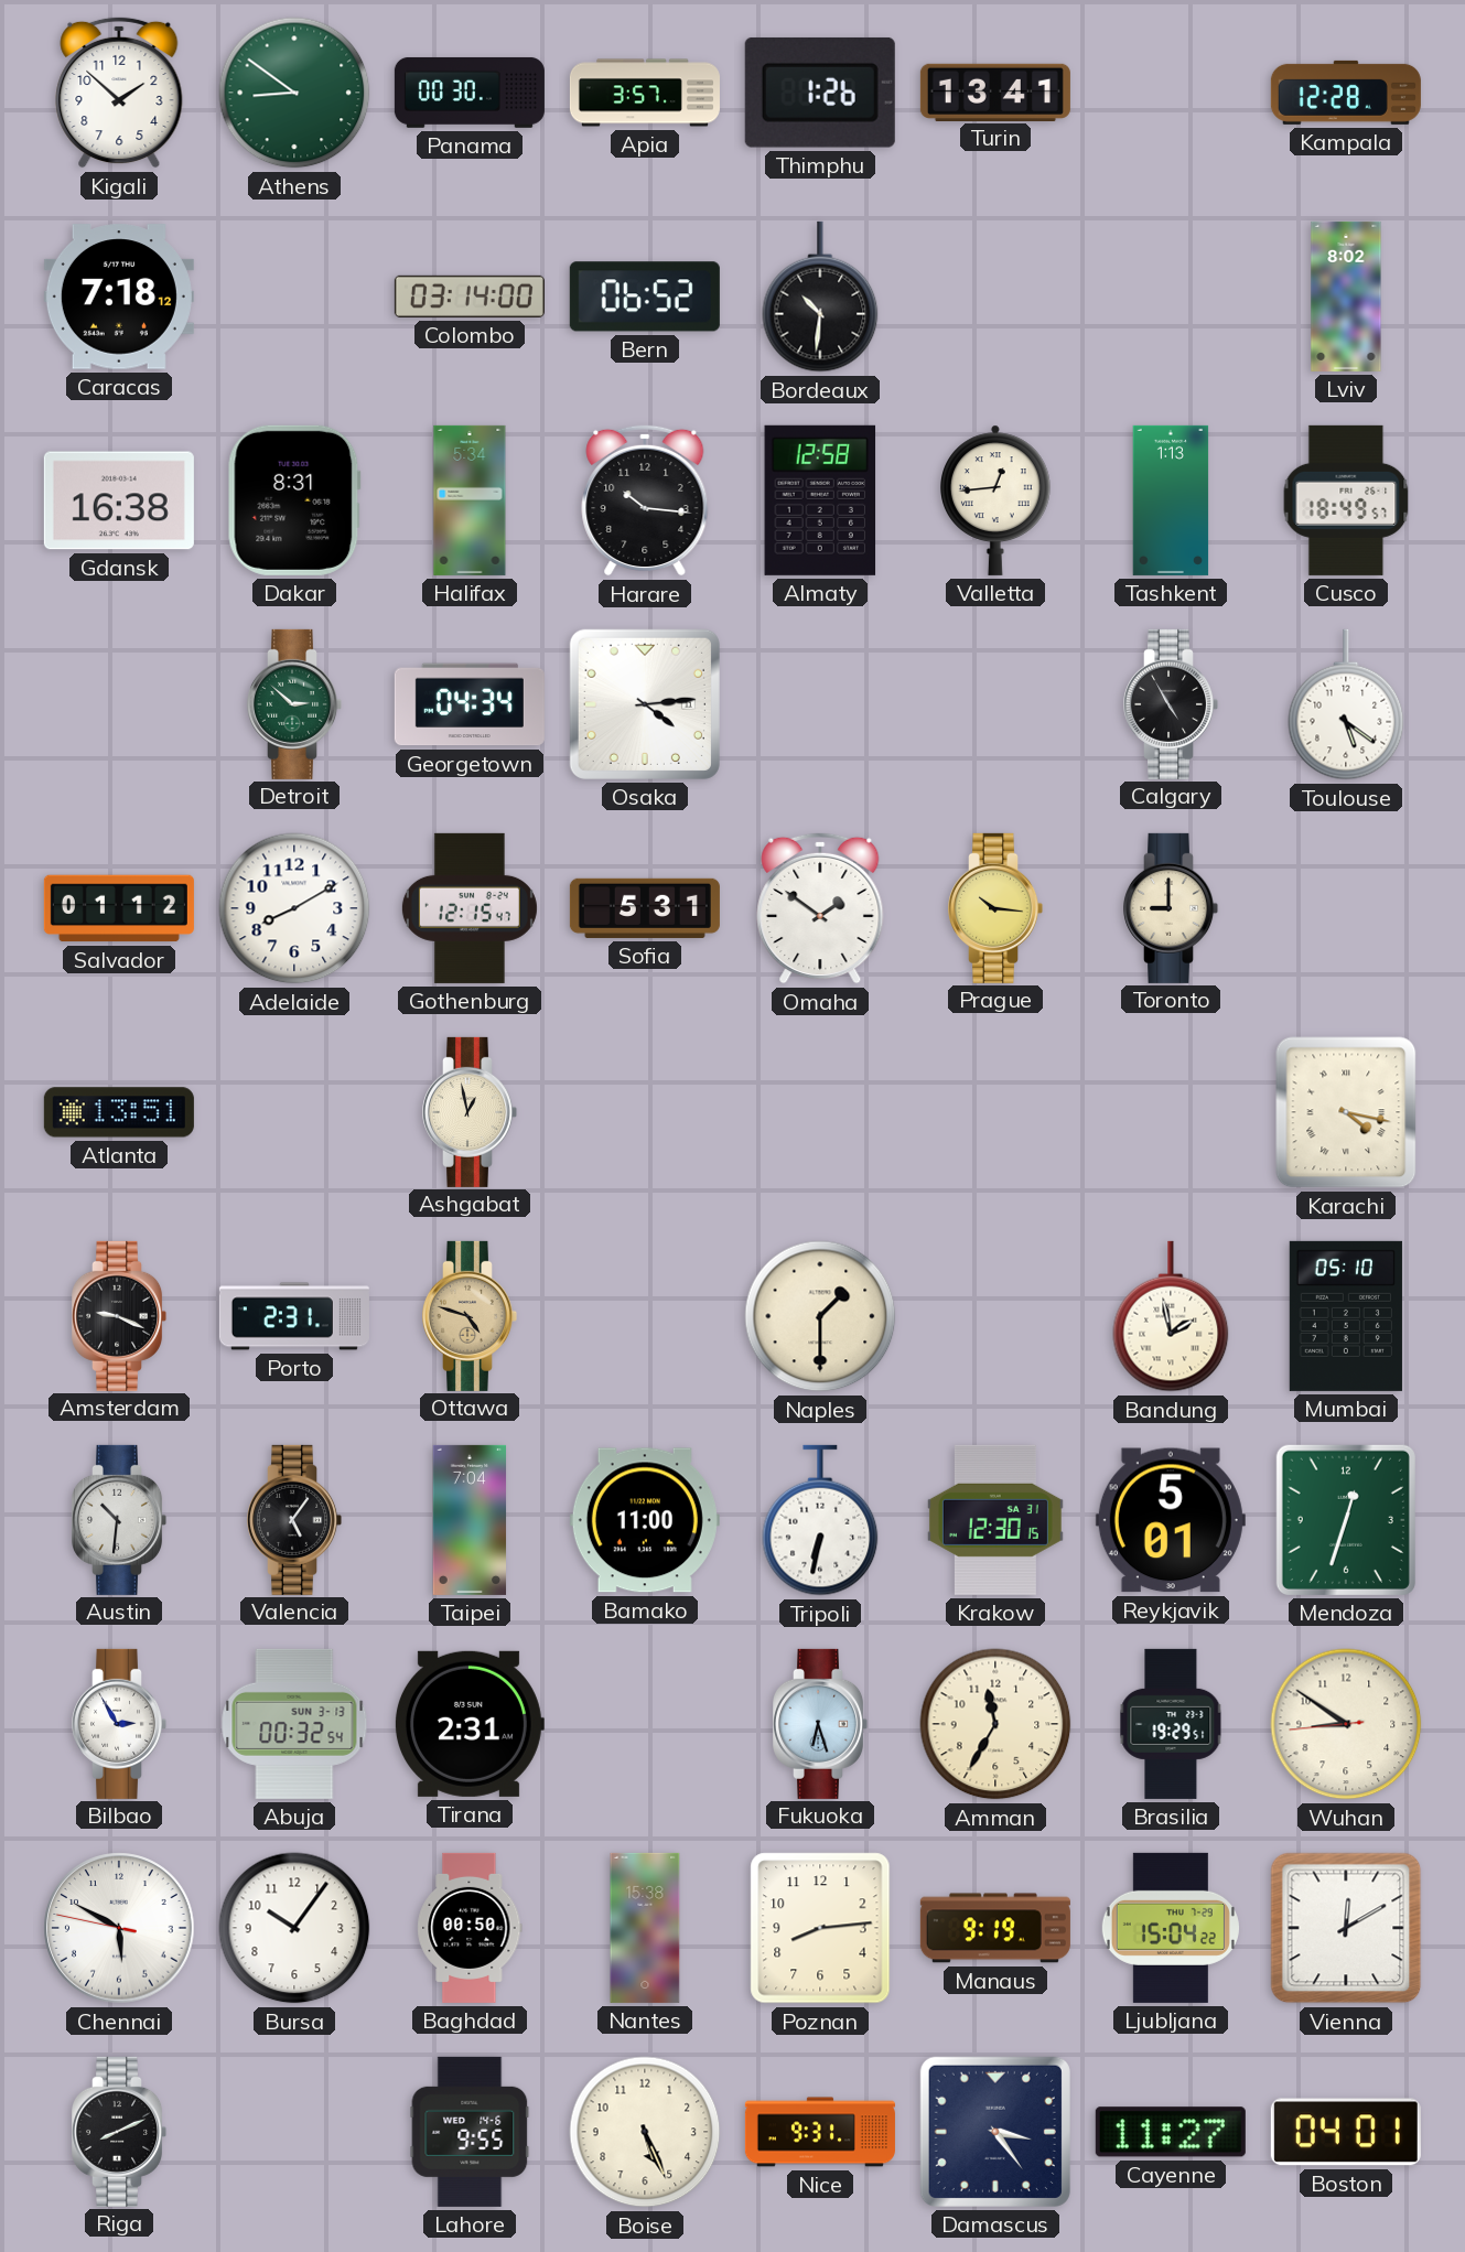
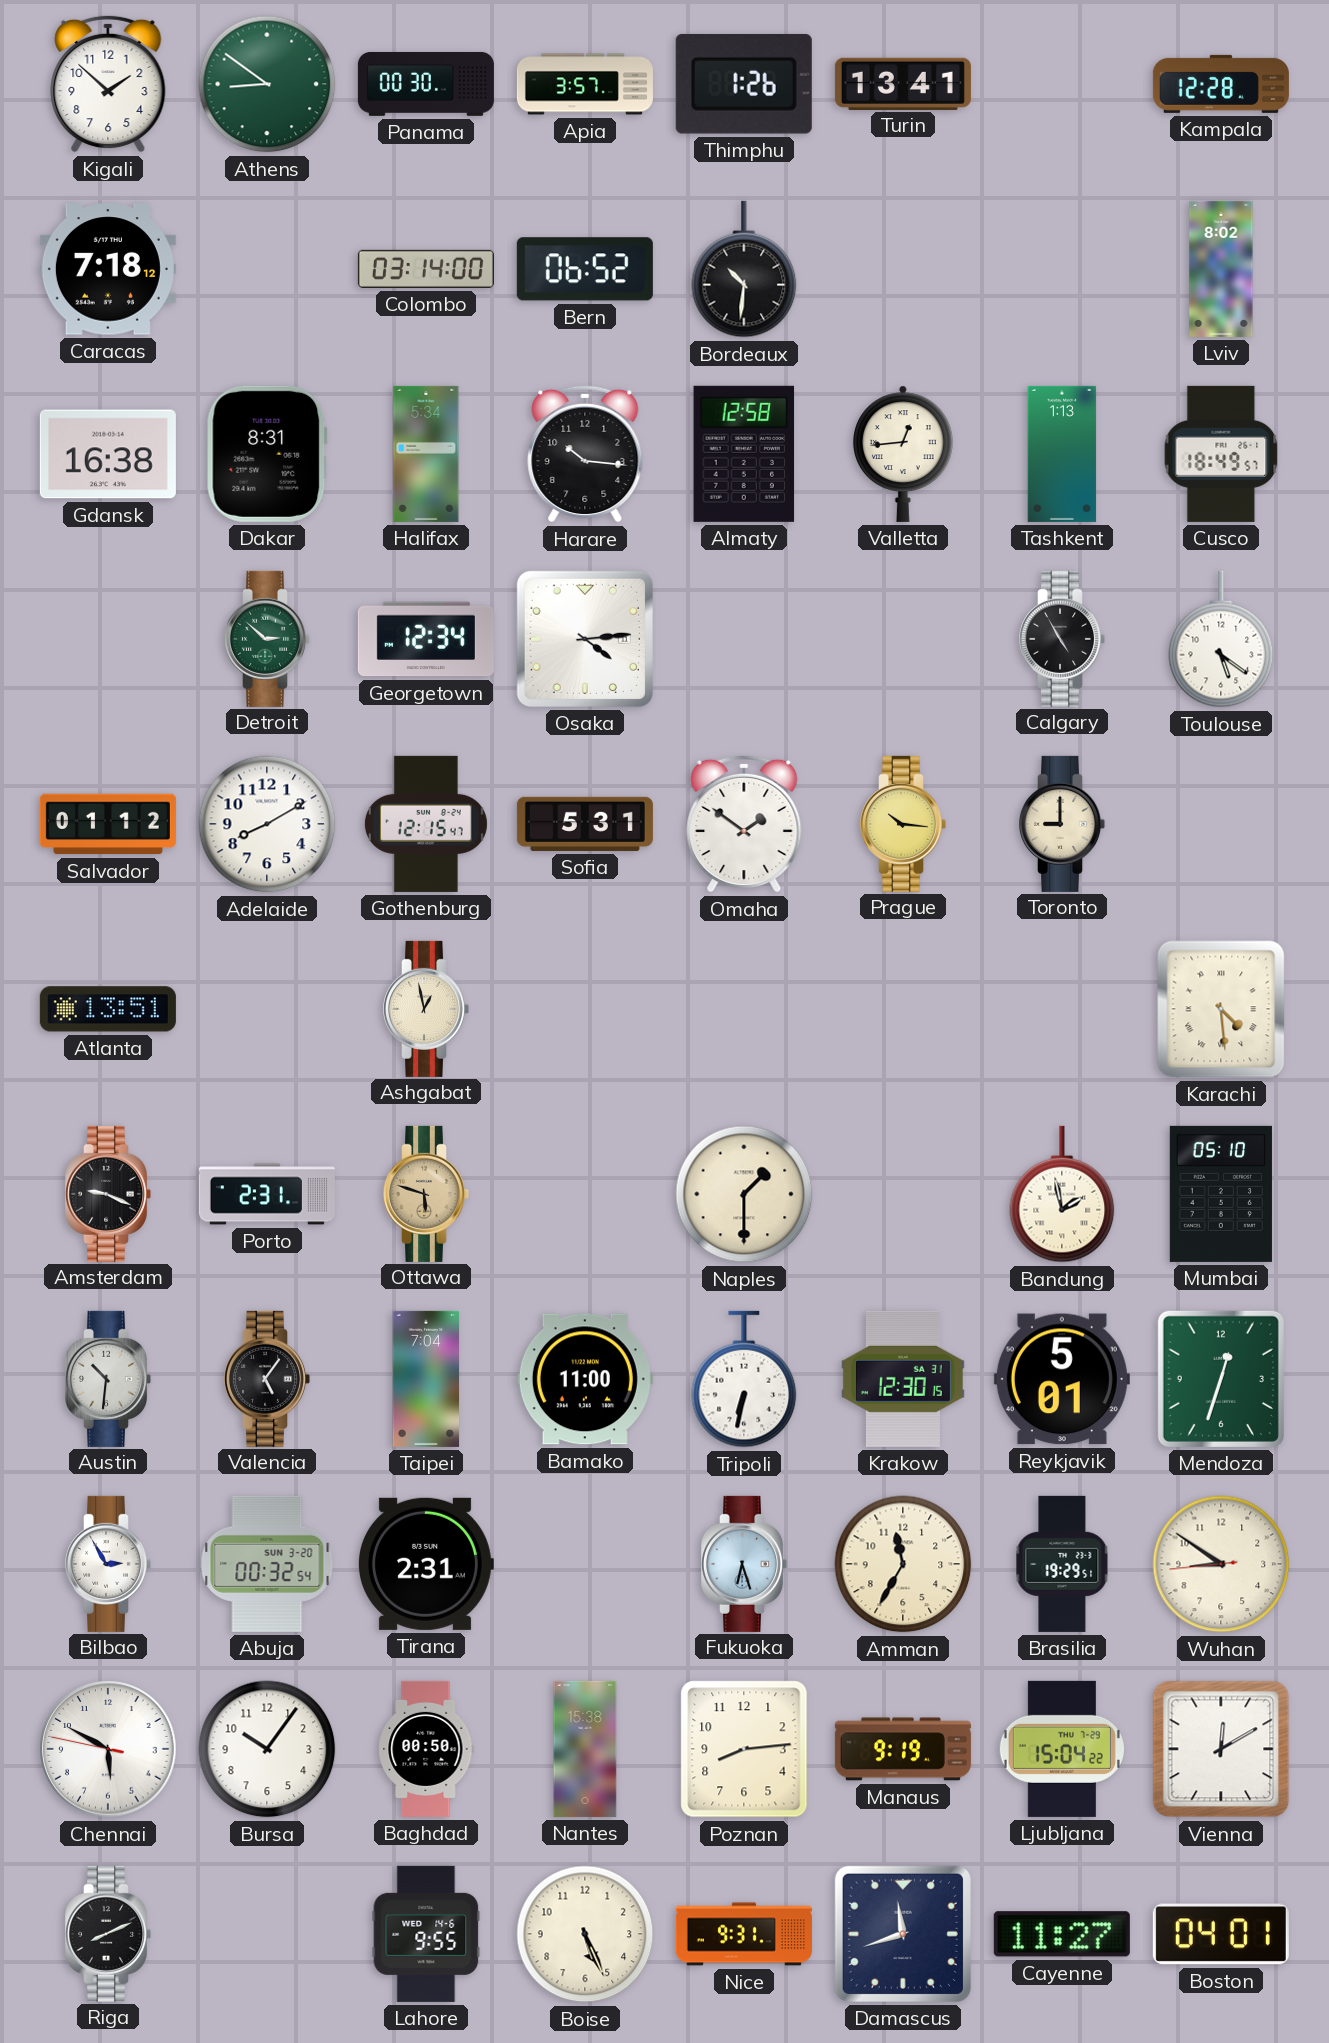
Georgetown: 04:34 -> 12:34 (426, 639)
Karachi: 4:17 -> 4:29 (1221, 1009)
Ottawa: 4:48 -> 5:48 (427, 1194)
Abuja date: SUN 3-13 -> SUN 3-20 (267, 1564)
Damascus: 3:24 -> 11:42 (903, 1934)
